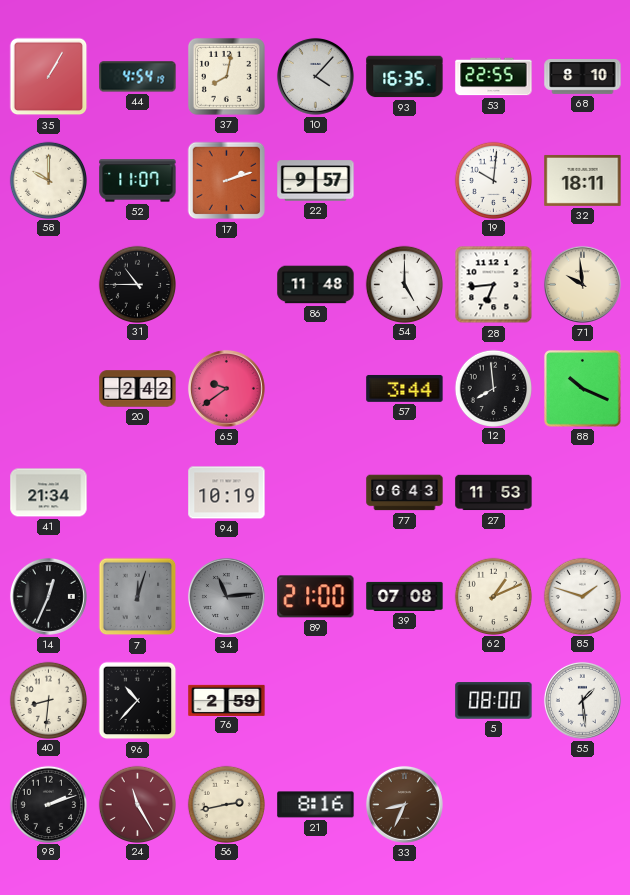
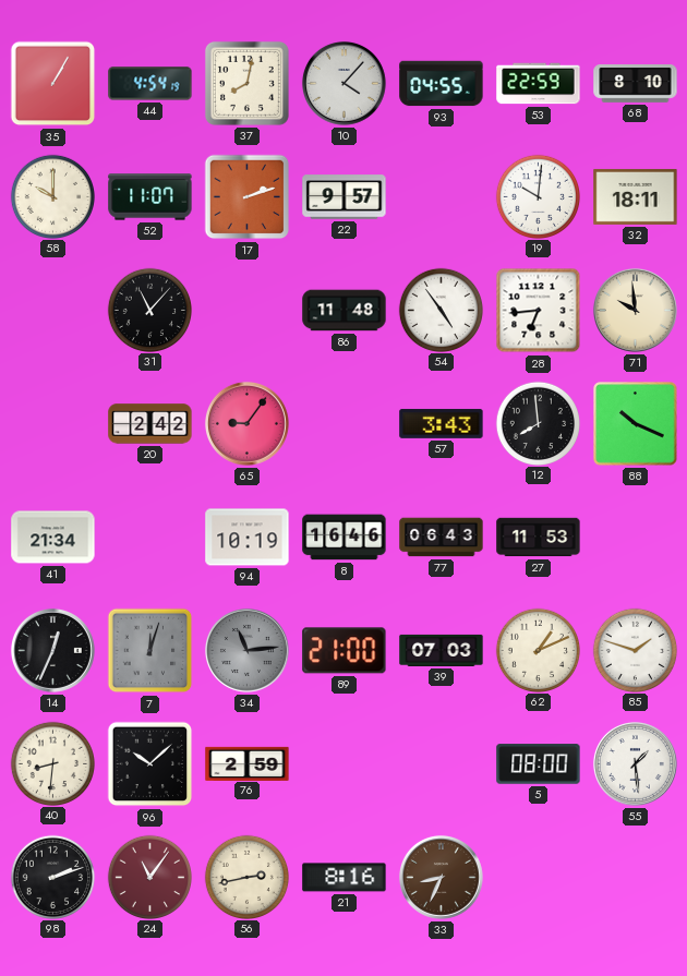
93: 16:35 -> 04:55 (442, 84)
53: 22:55 -> 22:59 (539, 84)
31: 10:45 -> 11:07 (149, 310)
54: 5:00 -> 4:54 (441, 310)
65: 9:39 -> 9:06 (246, 423)
57: 3:44 -> 3:43 (442, 423)
8: none -> 16:46 (345, 538)
39: 07:08 -> 07:03 (442, 650)
96: 10:37 -> 10:08 (150, 764)
24: 11:25 -> 11:06 (149, 877)
